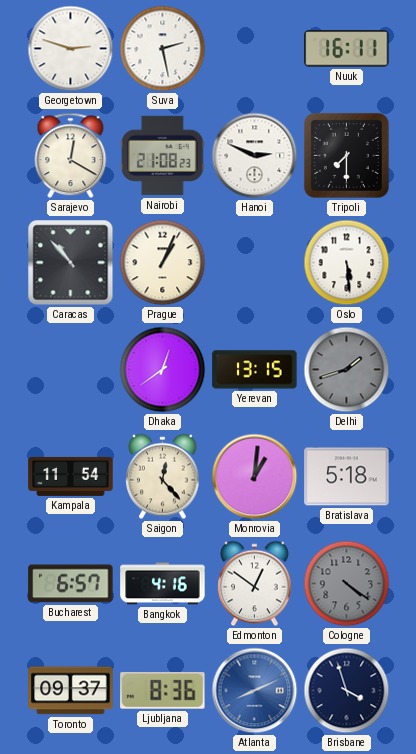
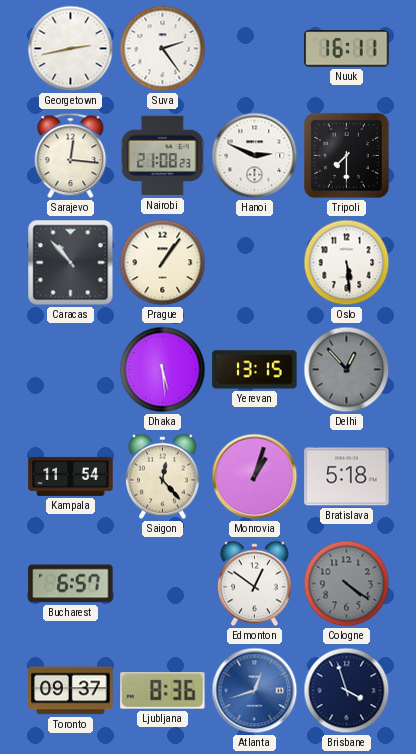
Georgetown: 2:48 -> 2:43 (71, 49)
Suva: 2:28 -> 2:24 (163, 49)
Sarajevo: 12:20 -> 12:16 (71, 156)
Prague: 1:04 -> 1:06 (163, 263)
Dhaka: 12:39 -> 5:29 (163, 370)
Delhi: 1:42 -> 12:53 (347, 370)
Monrovia: 1:01 -> 1:03 (255, 477)
Bangkok: 4:16 -> none (163, 584)
Atlanta: 8:11 -> 12:42 (255, 691)
